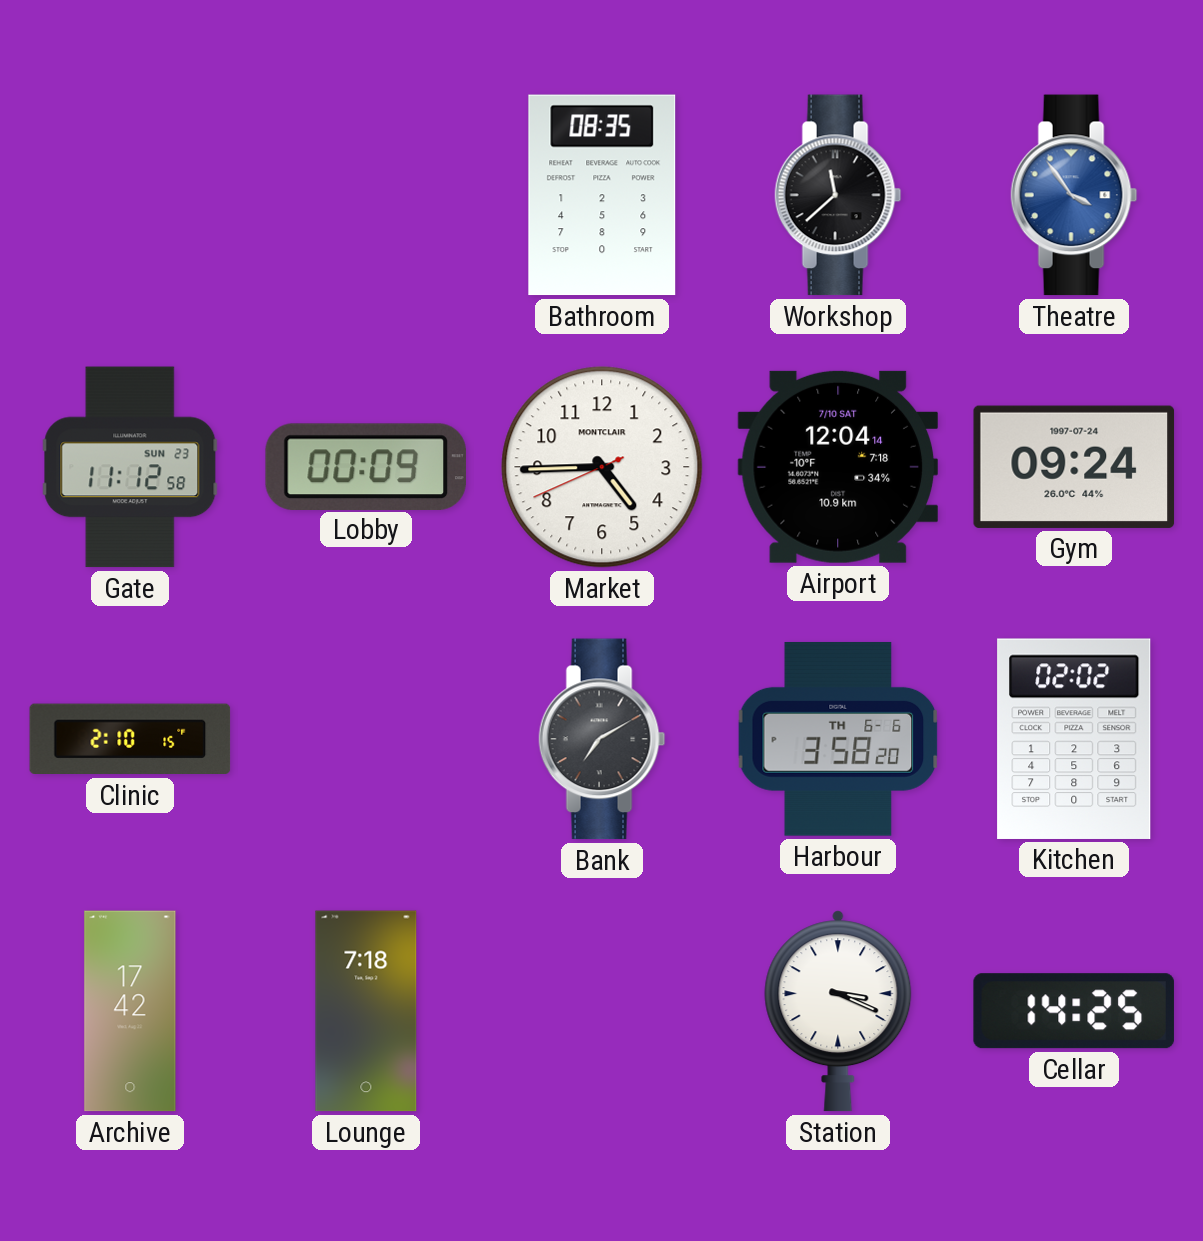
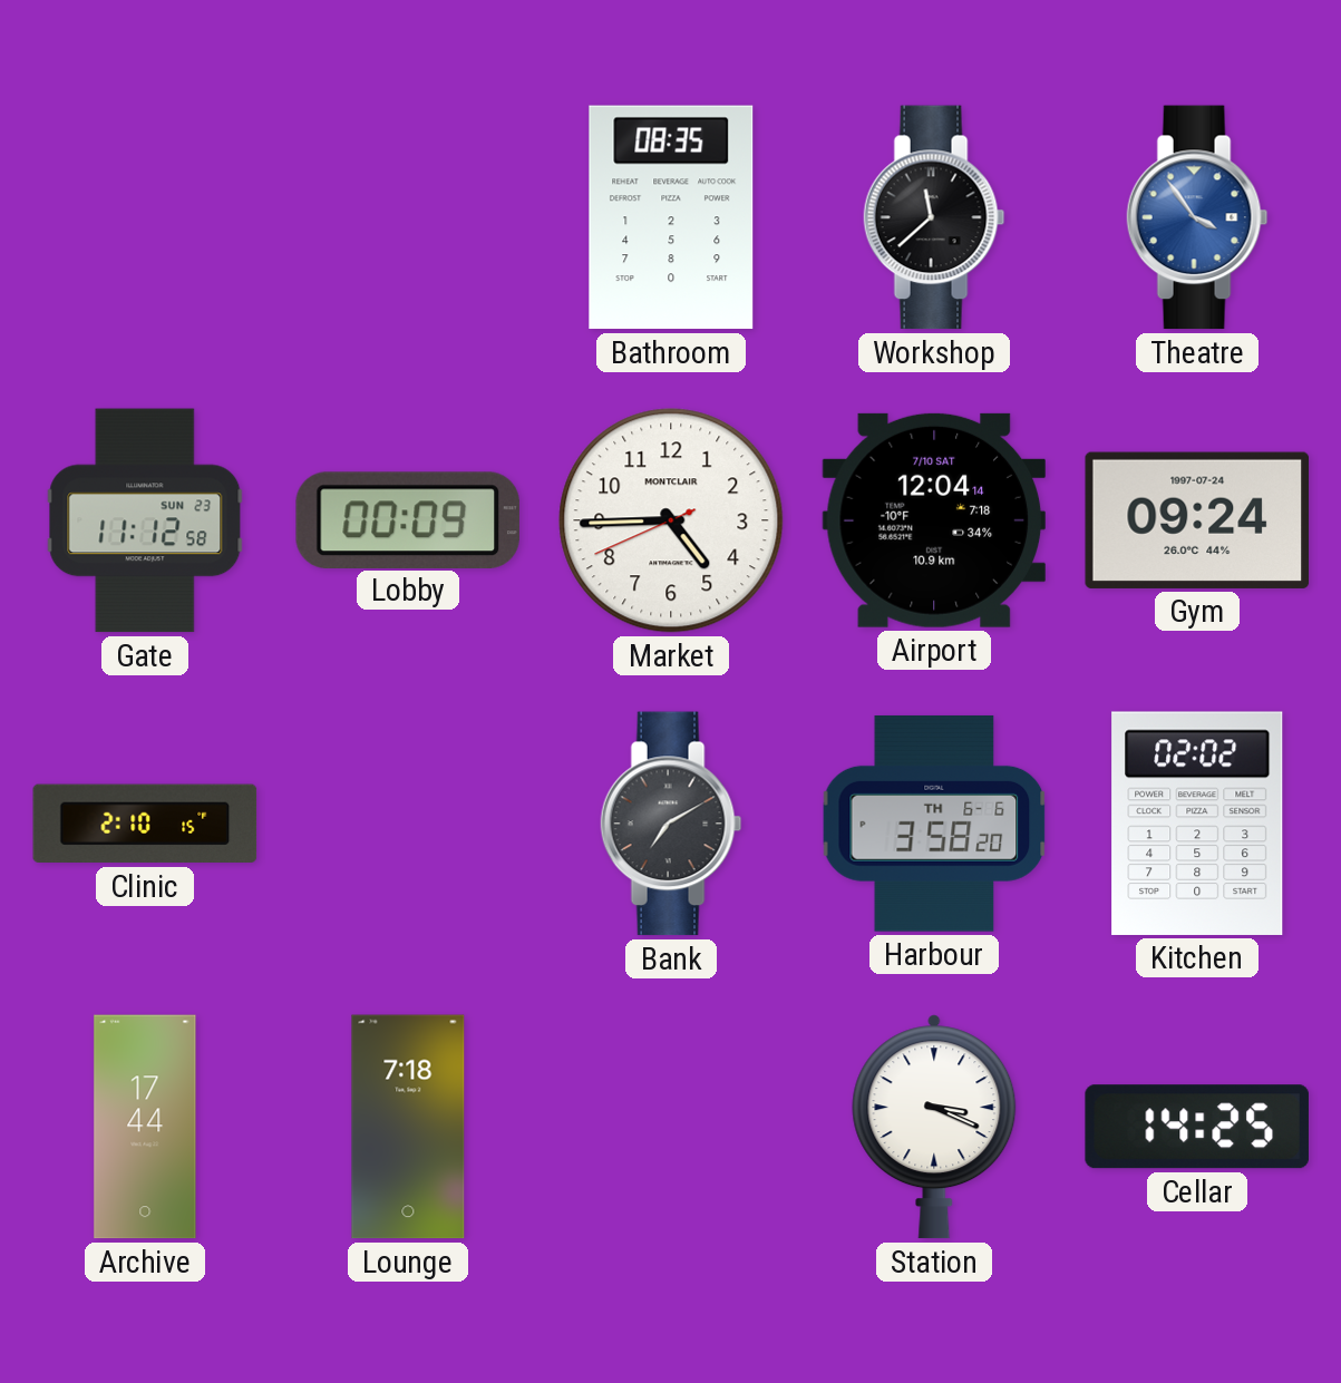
Archive: 17:42 -> 17:44 (145, 1127)
